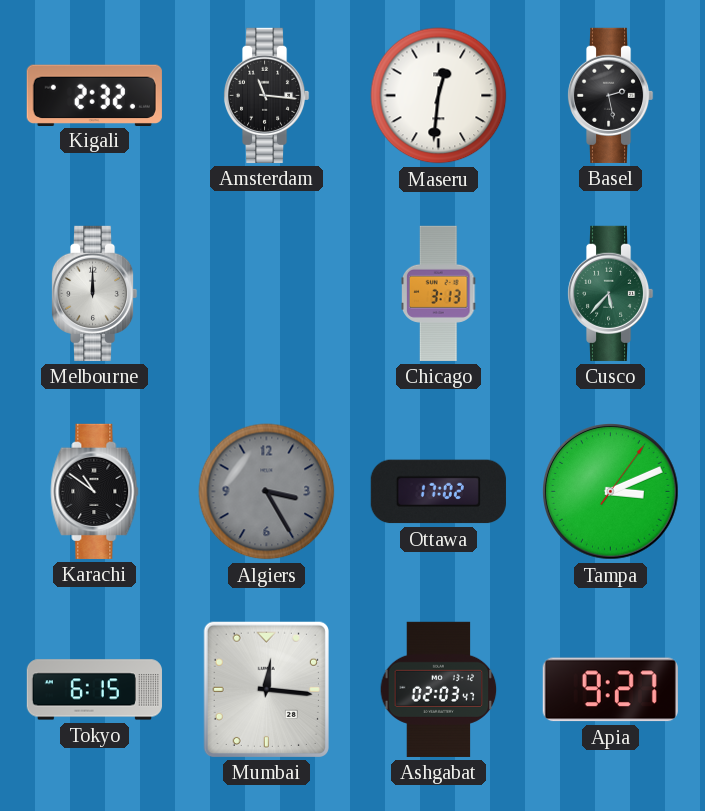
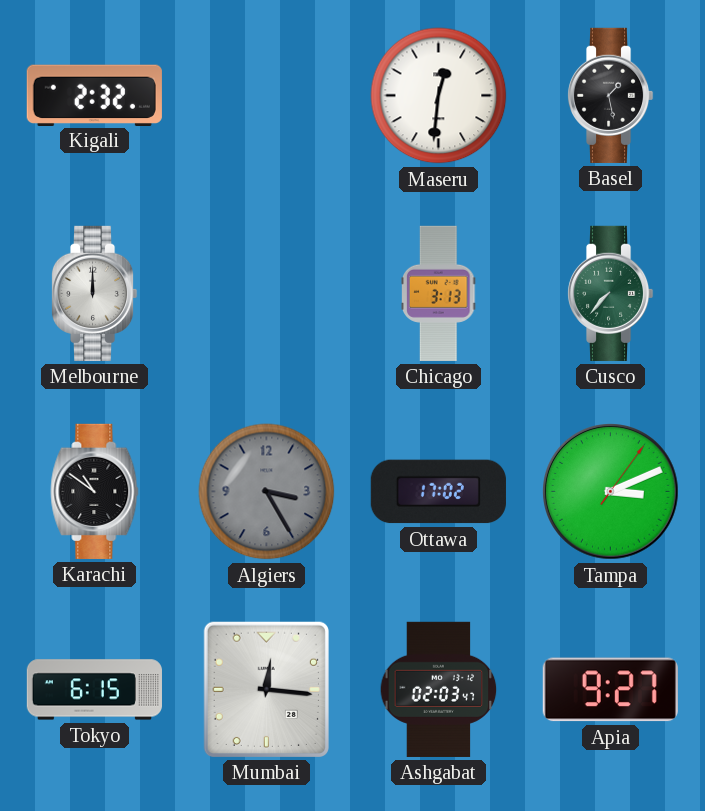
Amsterdam: 11:16 -> none (266, 95)
Basel: 2:28 -> 1:28 (610, 95)
Cusco: 5:37 -> 7:37 (610, 293)
